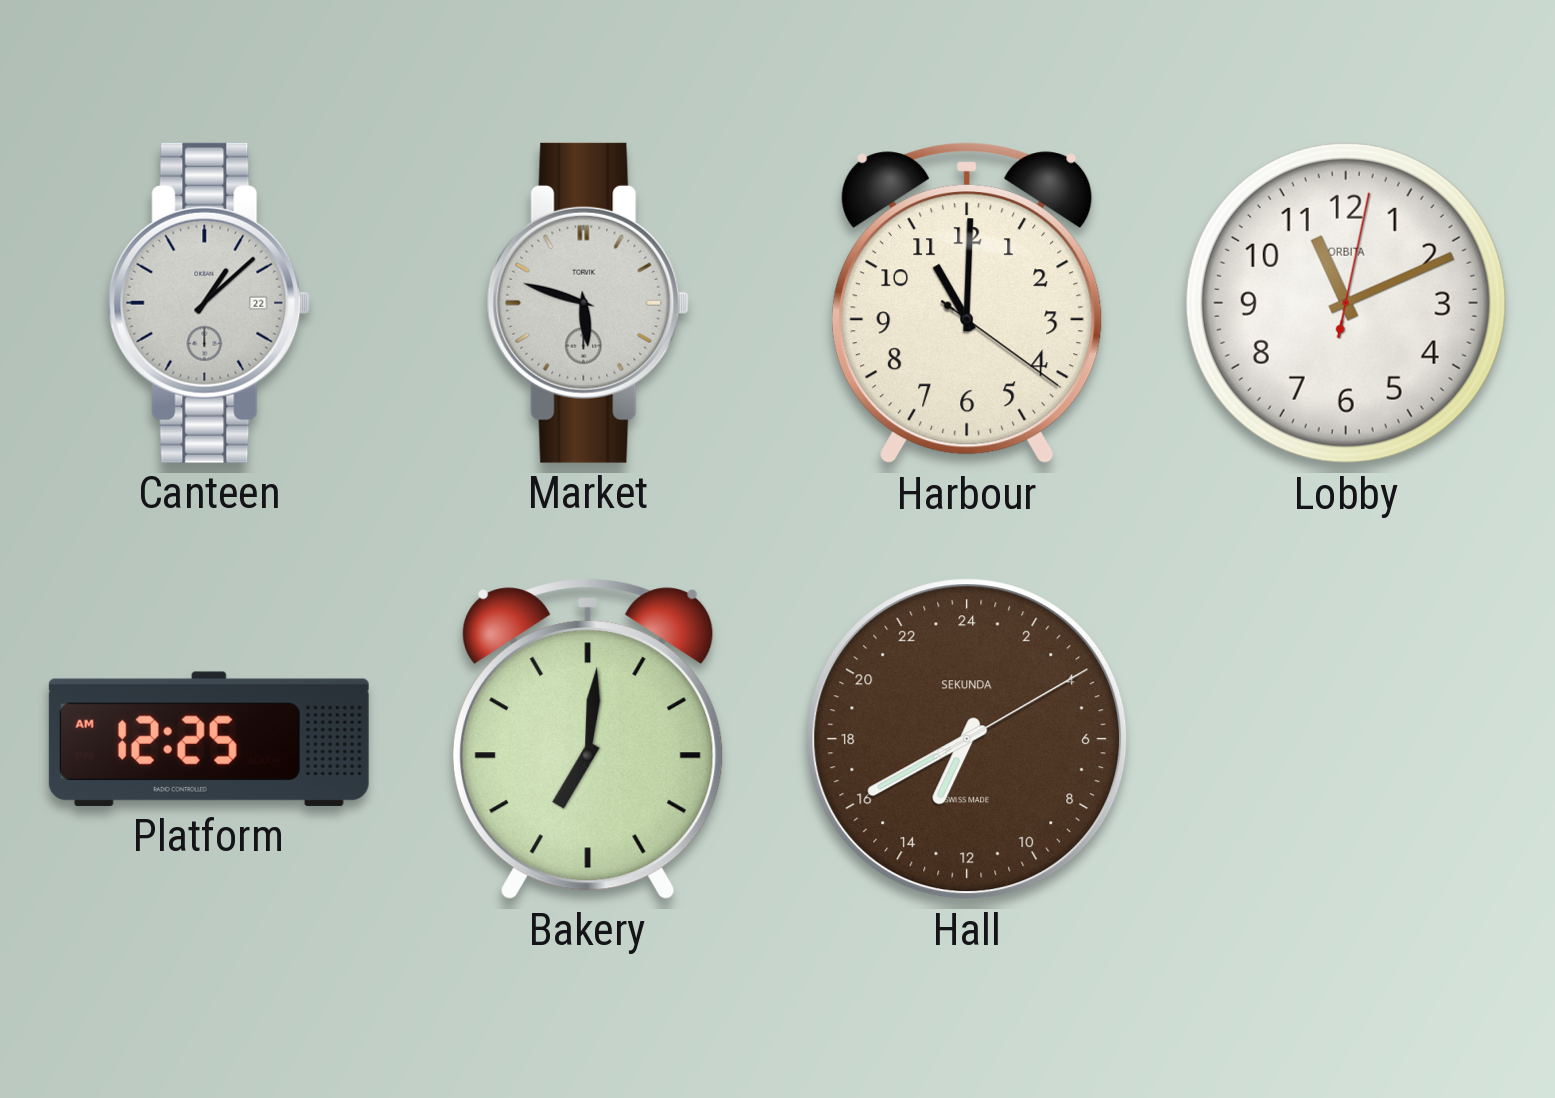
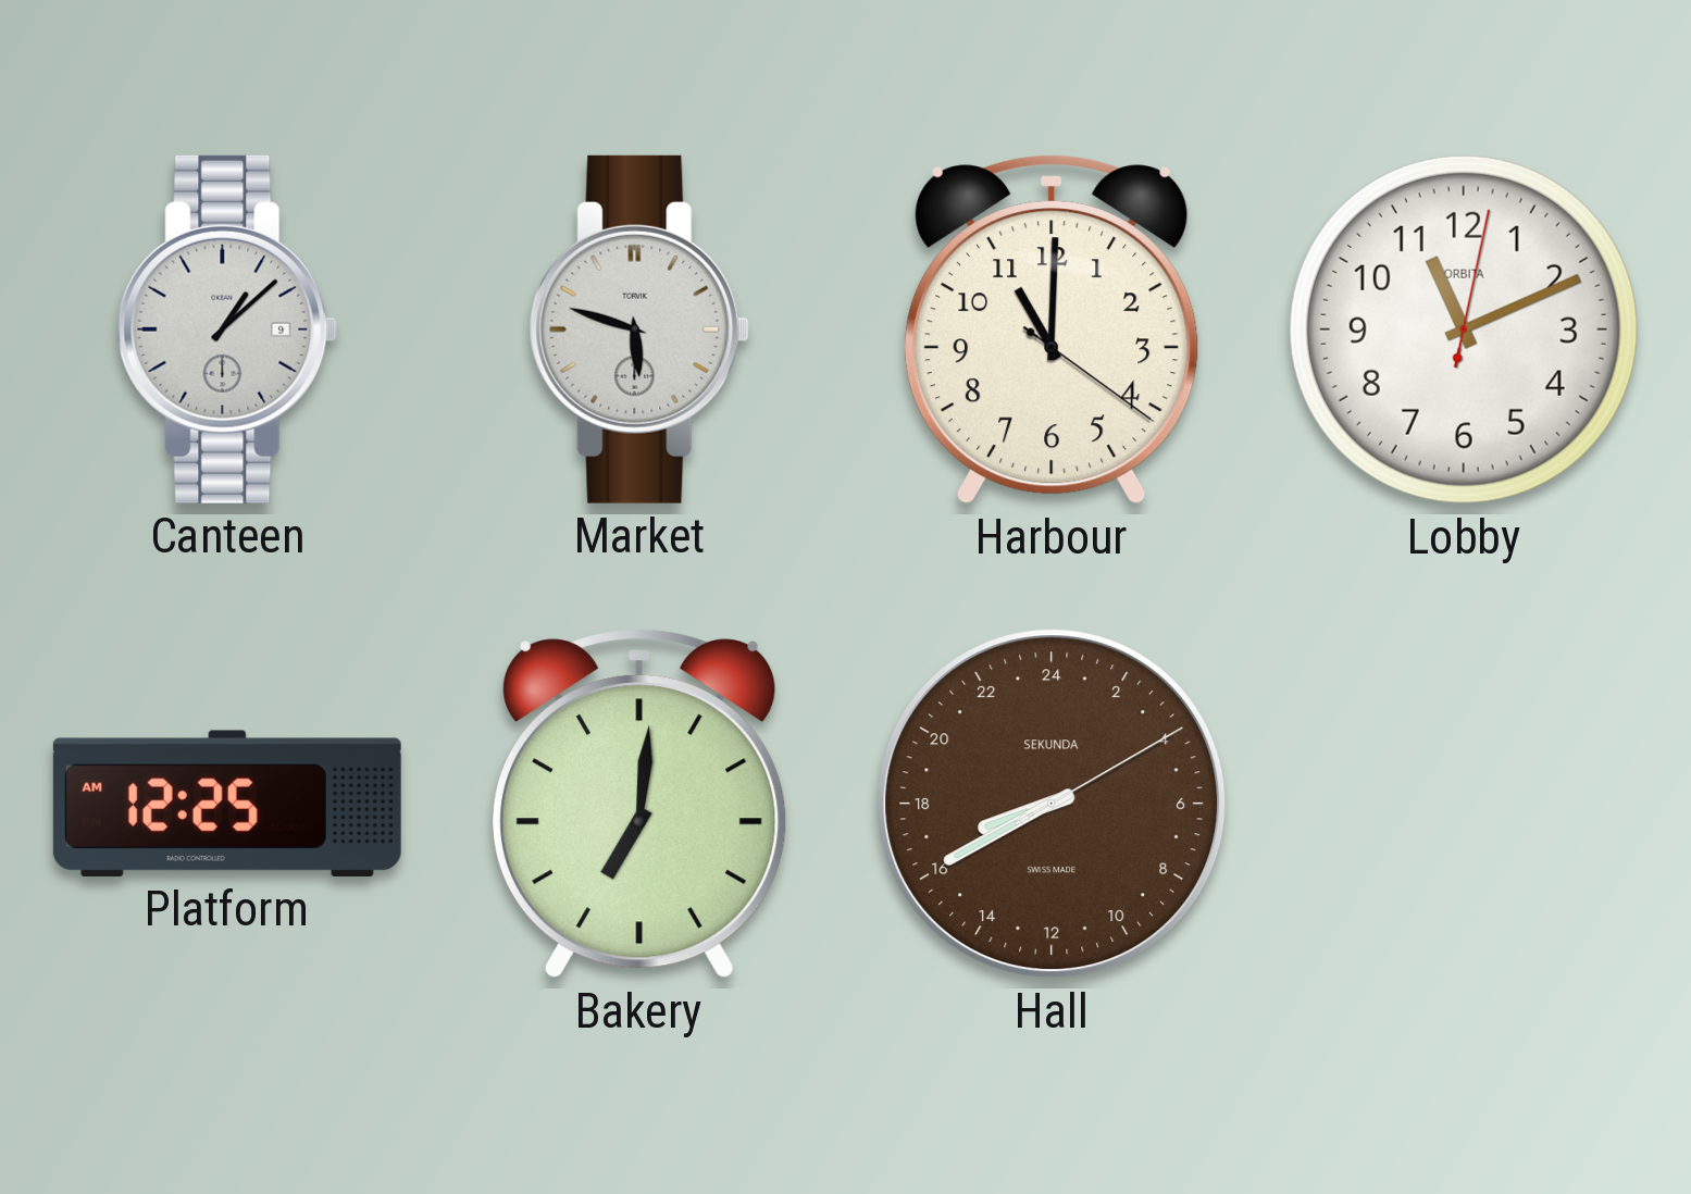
Canteen date: 22 -> 9 (227, 329)
Hall: 13:40 -> 16:40 (1052, 804)
